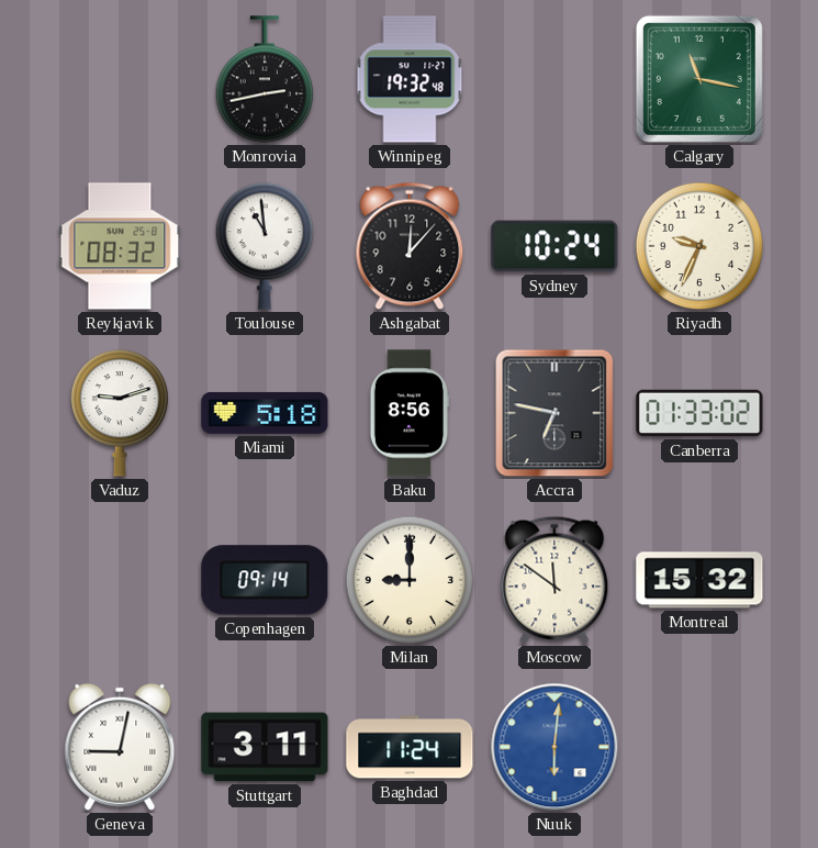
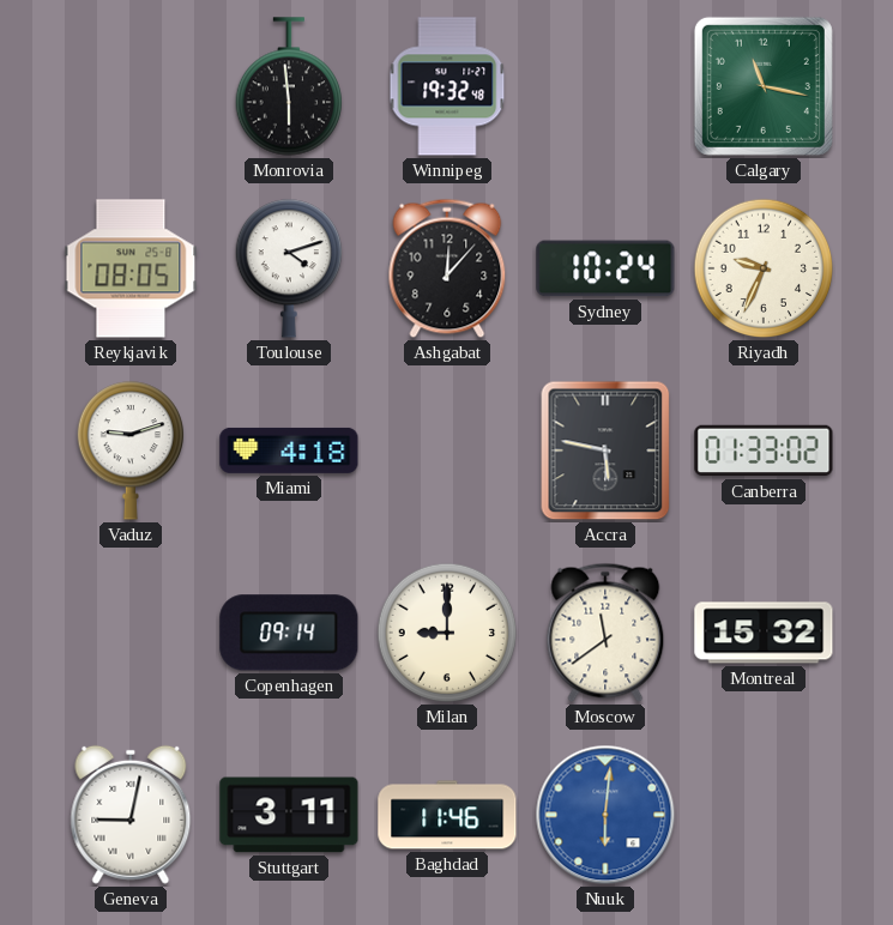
Monrovia: 2:43 -> 5:59 (288, 86)
Reykjavik: 08:32 -> 08:05 (131, 268)
Toulouse: 10:59 -> 4:12 (288, 268)
Miami: 5:18 -> 4:18 (289, 451)
Baku: 8:56 -> none (410, 413)
Accra: 6:47 -> 5:47 (605, 451)
Moscow: 11:51 -> 11:39 (605, 633)
Baghdad: 11:24 -> 11:46 (447, 815)
